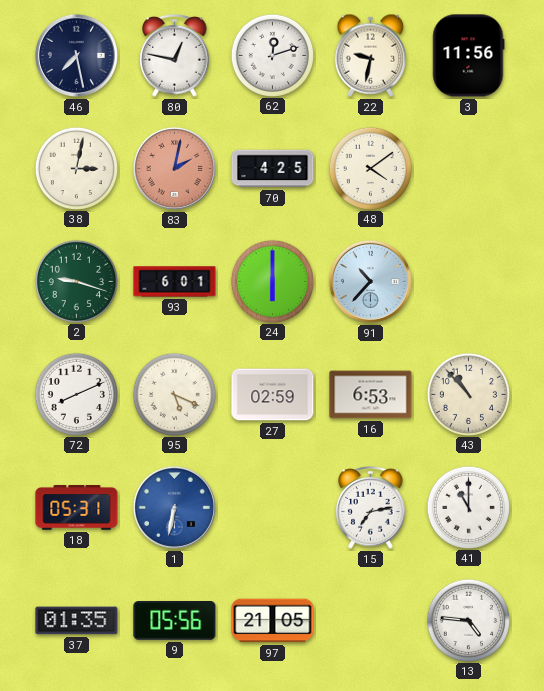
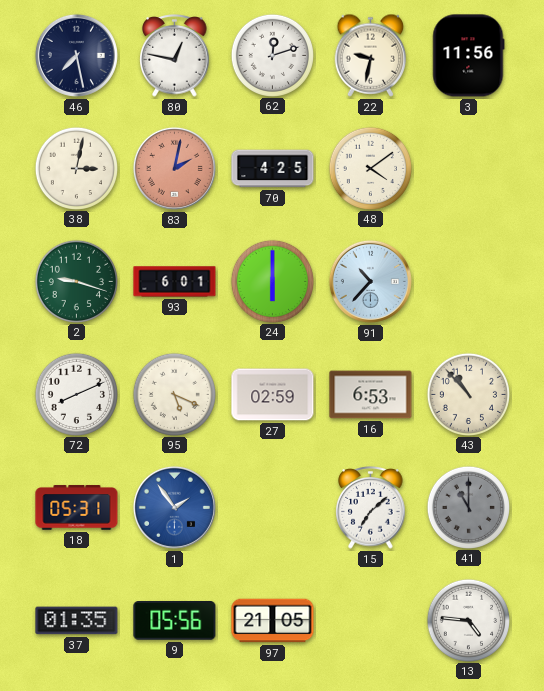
1: 6:32 -> 1:54 (174, 507)
15: 7:13 -> 7:08 (371, 508)
41 dial: white -> grey (468, 507)
